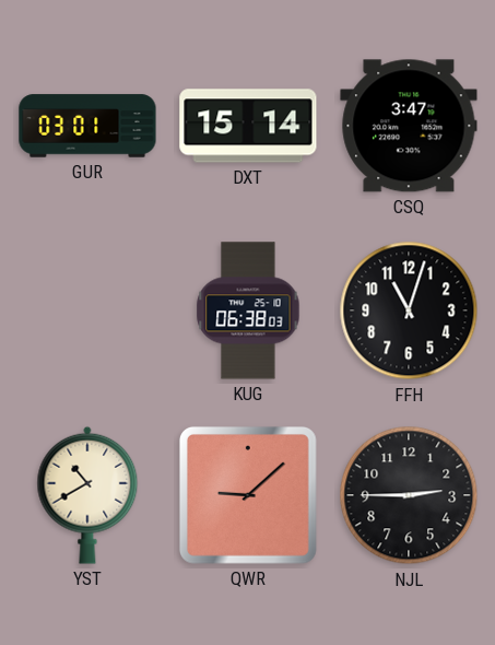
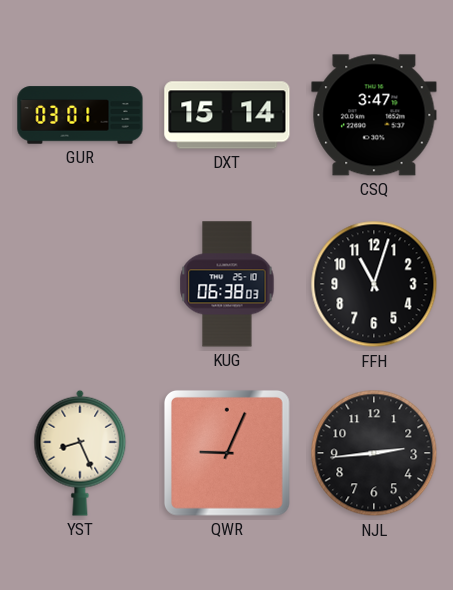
YST: 10:40 -> 8:26 (80, 453)
QWR: 9:08 -> 9:04 (227, 453)
NJL: 2:45 -> 2:44 (374, 453)
